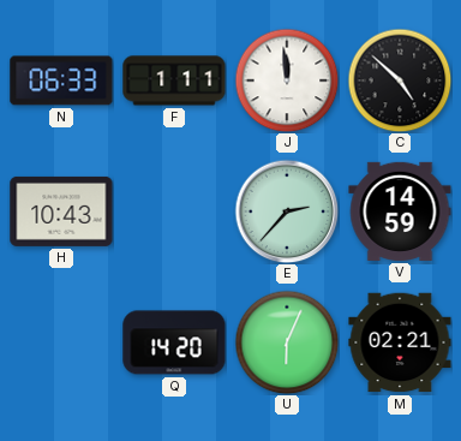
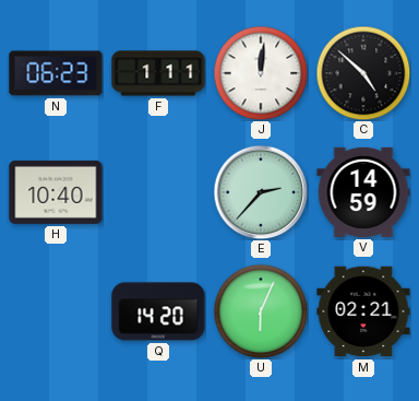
N: 06:33 -> 06:23 (56, 73)
J: 11:59 -> 12:01 (261, 73)
H: 10:43 -> 10:40 (56, 192)
